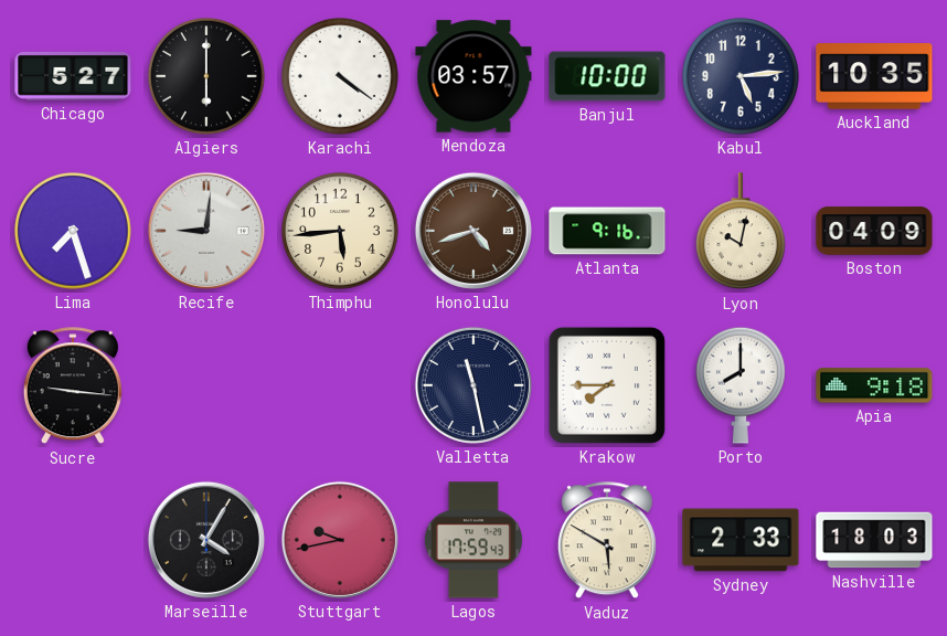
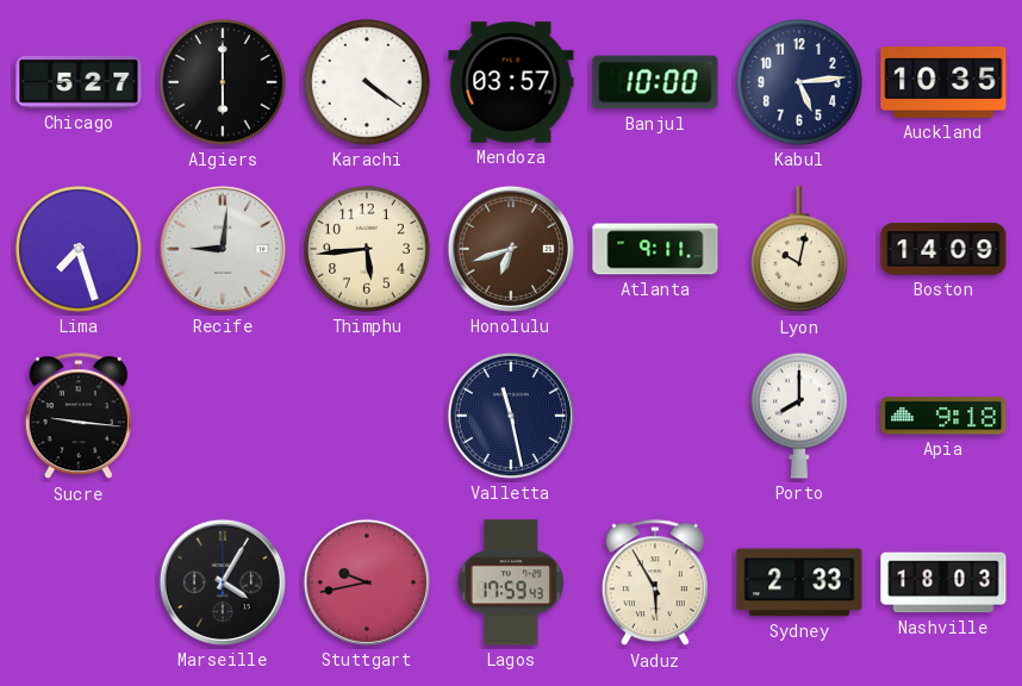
Honolulu: 4:42 -> 6:42 (511, 249)
Atlanta: 9:16 -> 9:11 (655, 249)
Boston: 04:09 -> 14:09 (943, 249)
Krakow: 7:45 -> none (607, 385)
Vaduz: 5:50 -> 5:55 (655, 584)
